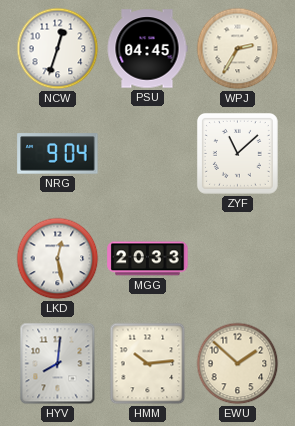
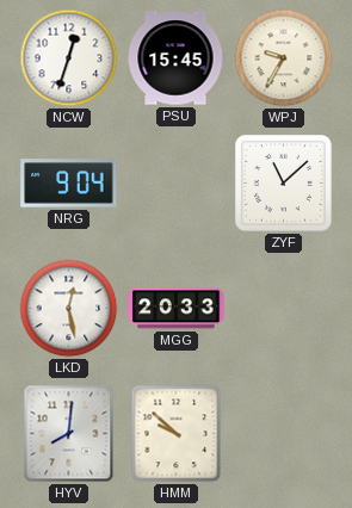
PSU: 04:45 -> 15:45 (175, 58)
WPJ: 2:35 -> 9:35 (284, 58)
HMM: 10:14 -> 9:52 (177, 434)
EWU: 1:52 -> none (238, 364)
